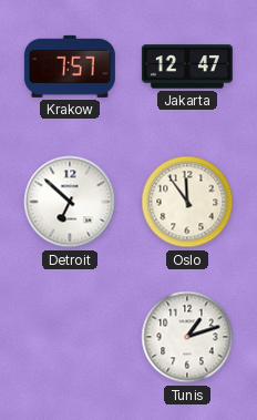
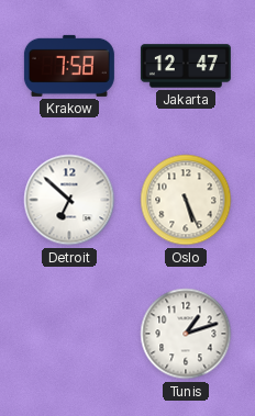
Krakow: 7:57 -> 7:58 (69, 66)
Oslo: 11:54 -> 5:26 (186, 200)
